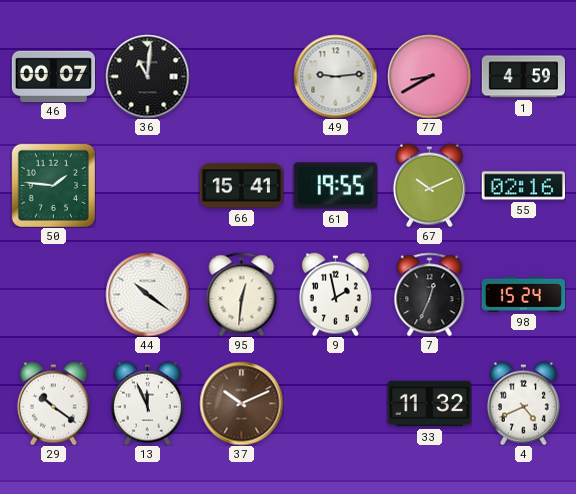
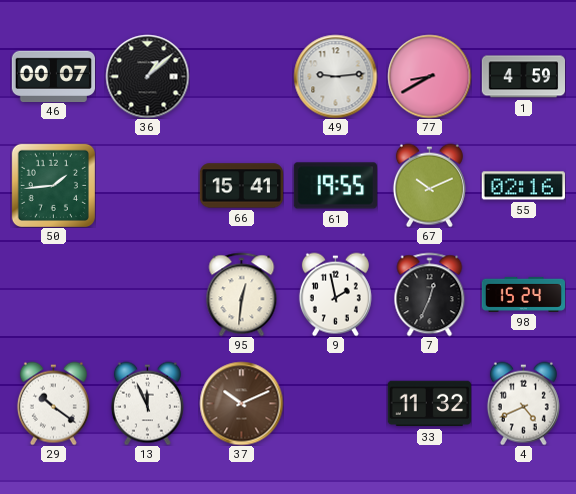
36: 11:01 -> 1:08 (147, 76)
50: 1:46 -> 1:44 (53, 185)
44: 10:21 -> none (147, 294)
